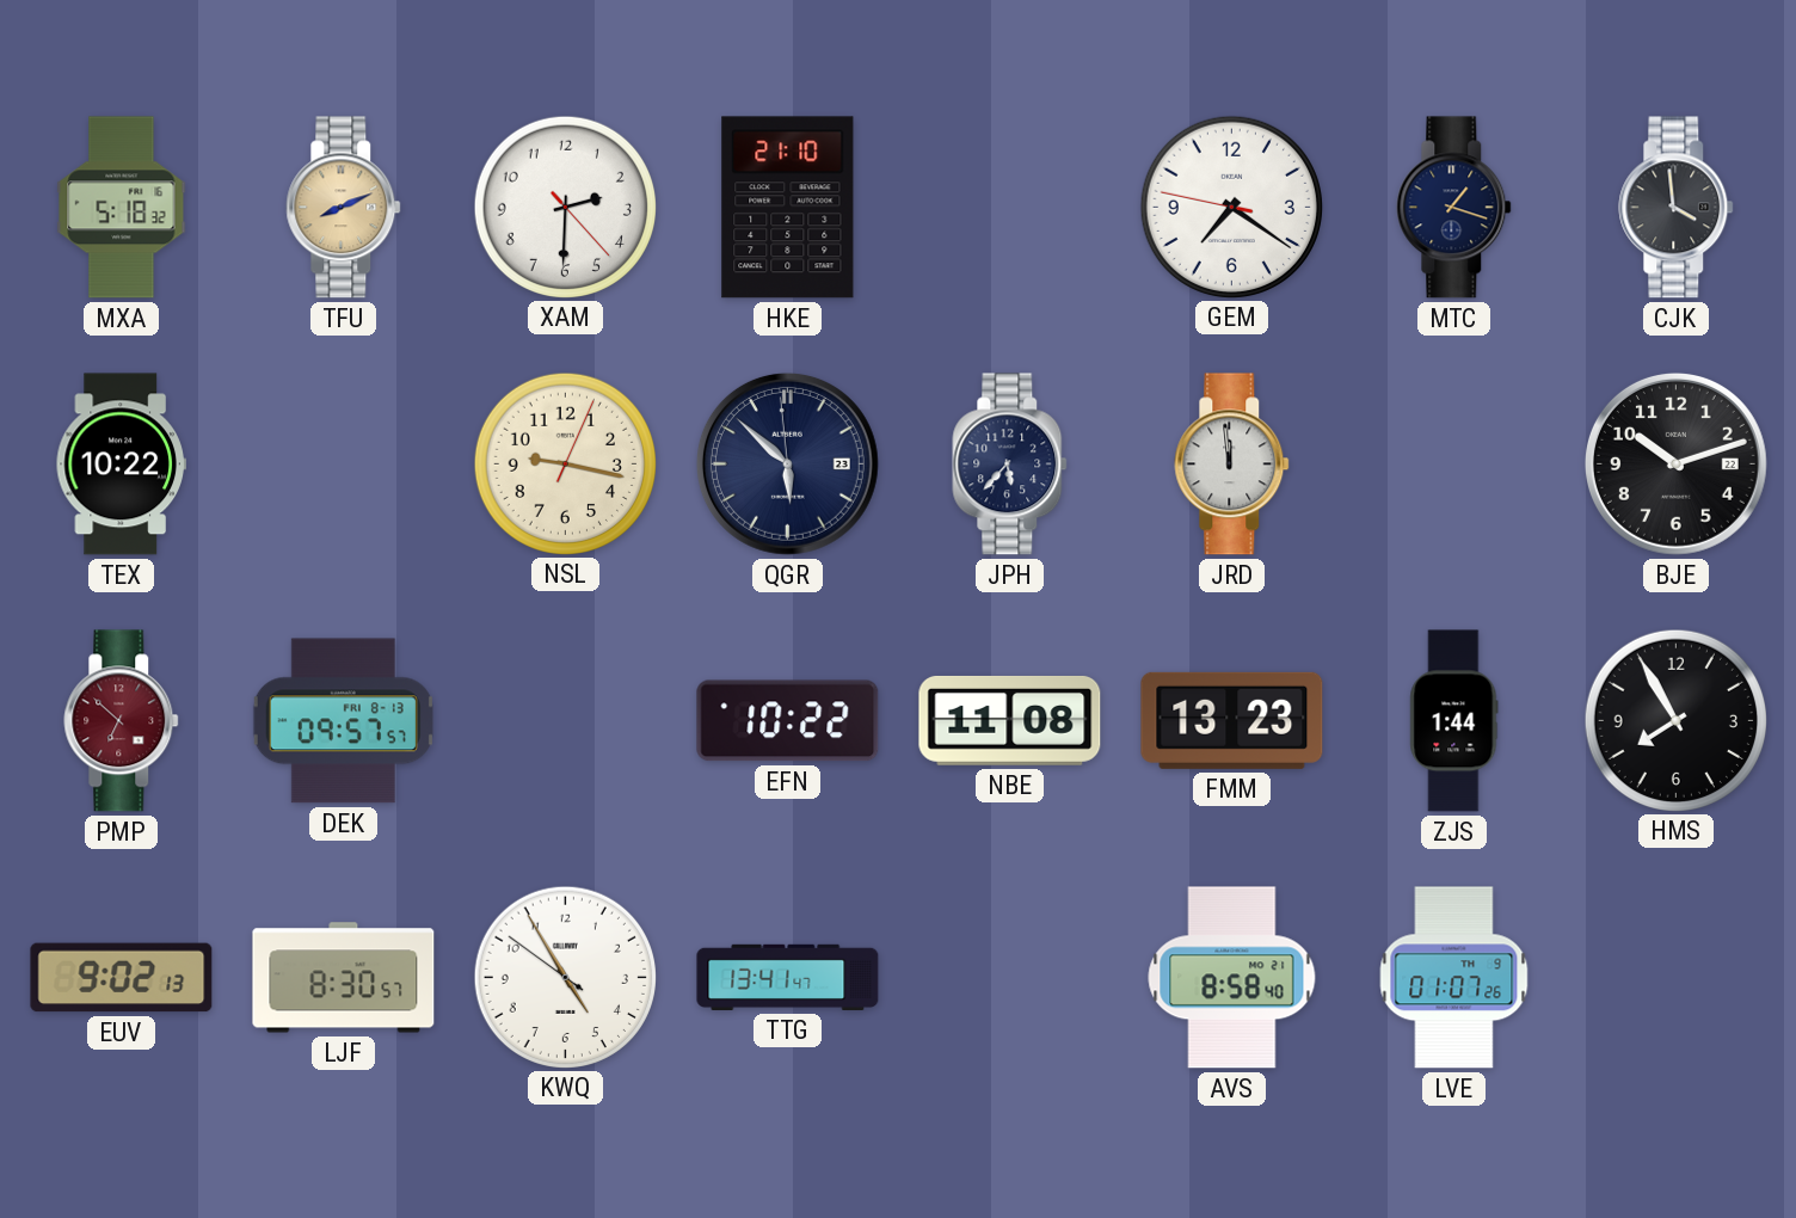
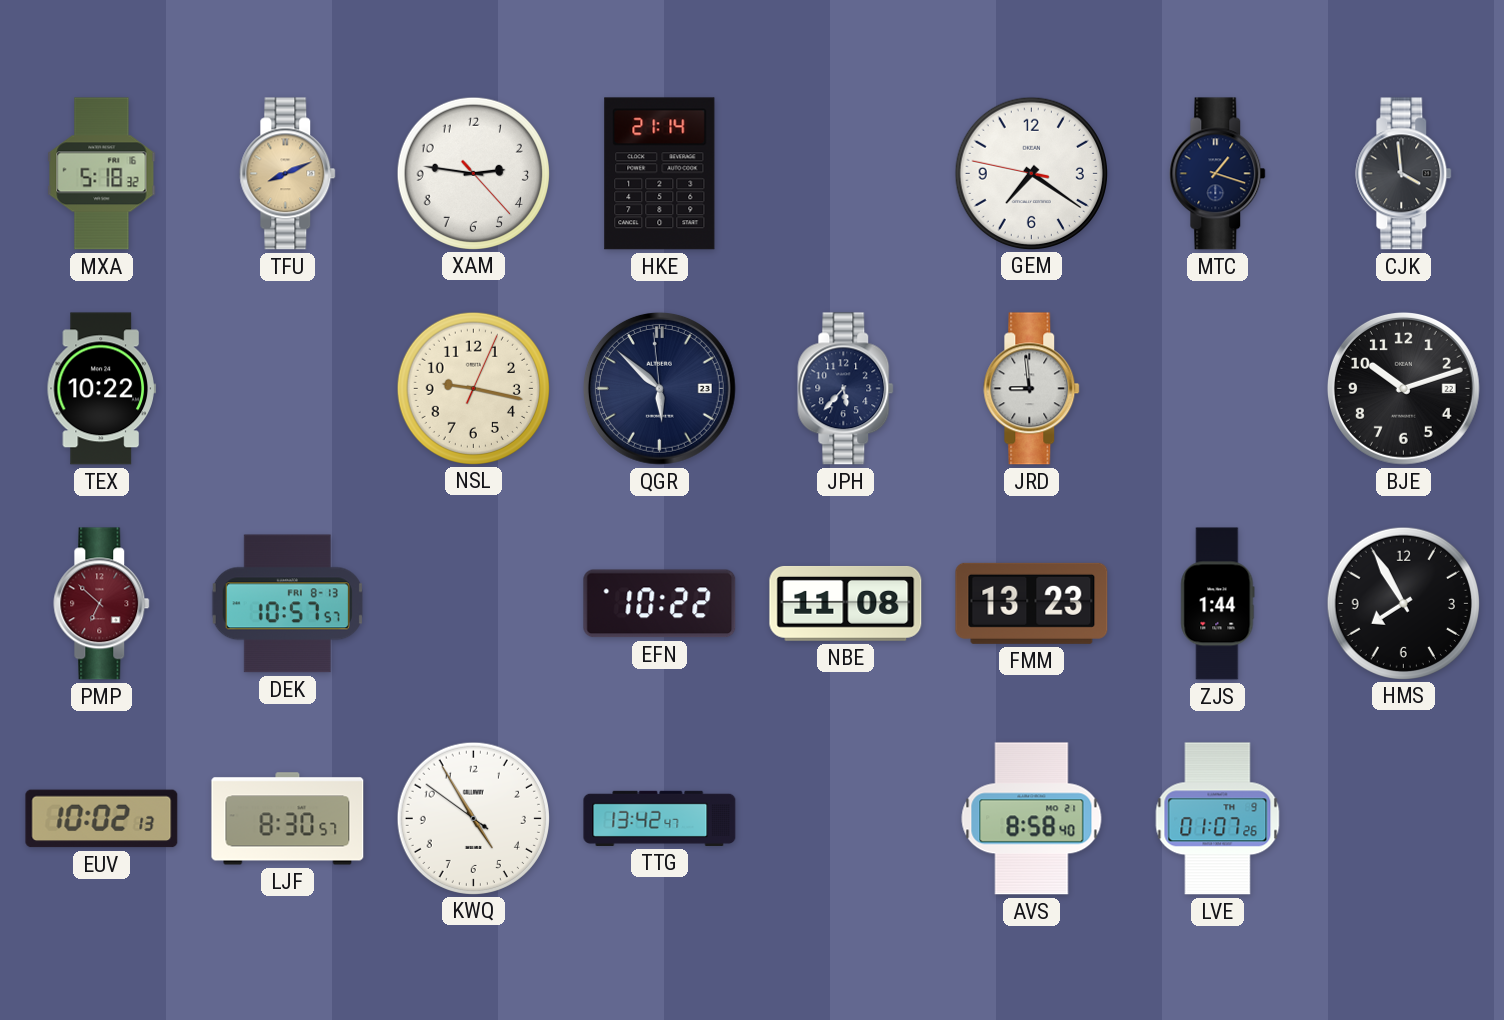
XAM: 2:30 -> 2:46 (473, 173)
HKE: 21:10 -> 21:14 (660, 174)
JRD: 11:59 -> 8:59 (1032, 389)
DEK: 09:57 -> 10:57 (287, 604)
EUV: 9:02 -> 10:02 (102, 819)
TTG: 13:41 -> 13:42 (660, 818)
